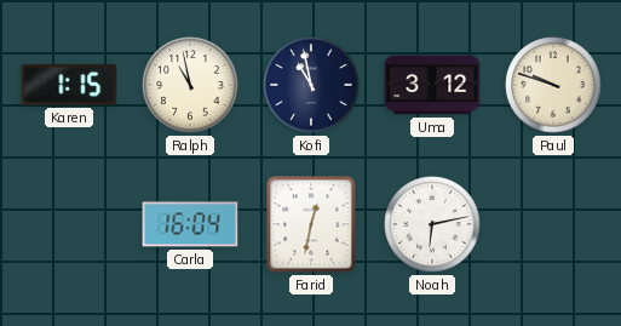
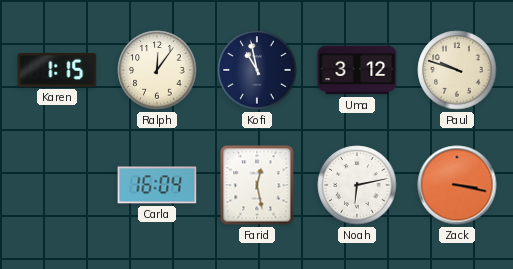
Ralph: 10:58 -> 12:06 (157, 70)
Farid: 12:32 -> 12:28 (257, 185)
Zack: none -> 3:17 (457, 185)
